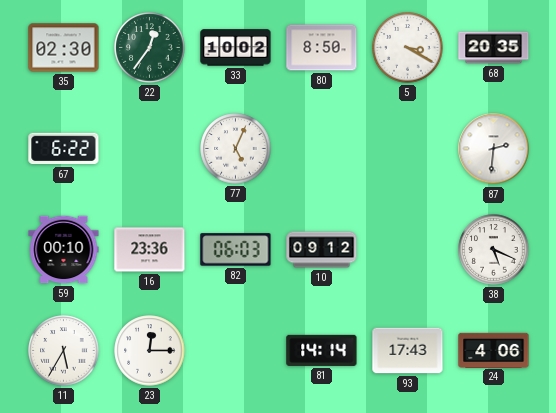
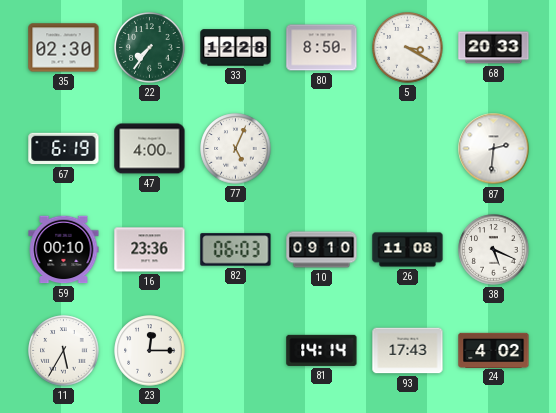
22: 12:36 -> 7:36 (150, 48)
33: 10:02 -> 12:28 (236, 48)
68: 20:35 -> 20:33 (494, 48)
67: 6:22 -> 6:19 (64, 149)
47: none -> 4:00 (150, 149)
10: 09:12 -> 09:10 (322, 250)
26: none -> 11:08 (408, 250)
24: 4:06 -> 4:02 (494, 350)
